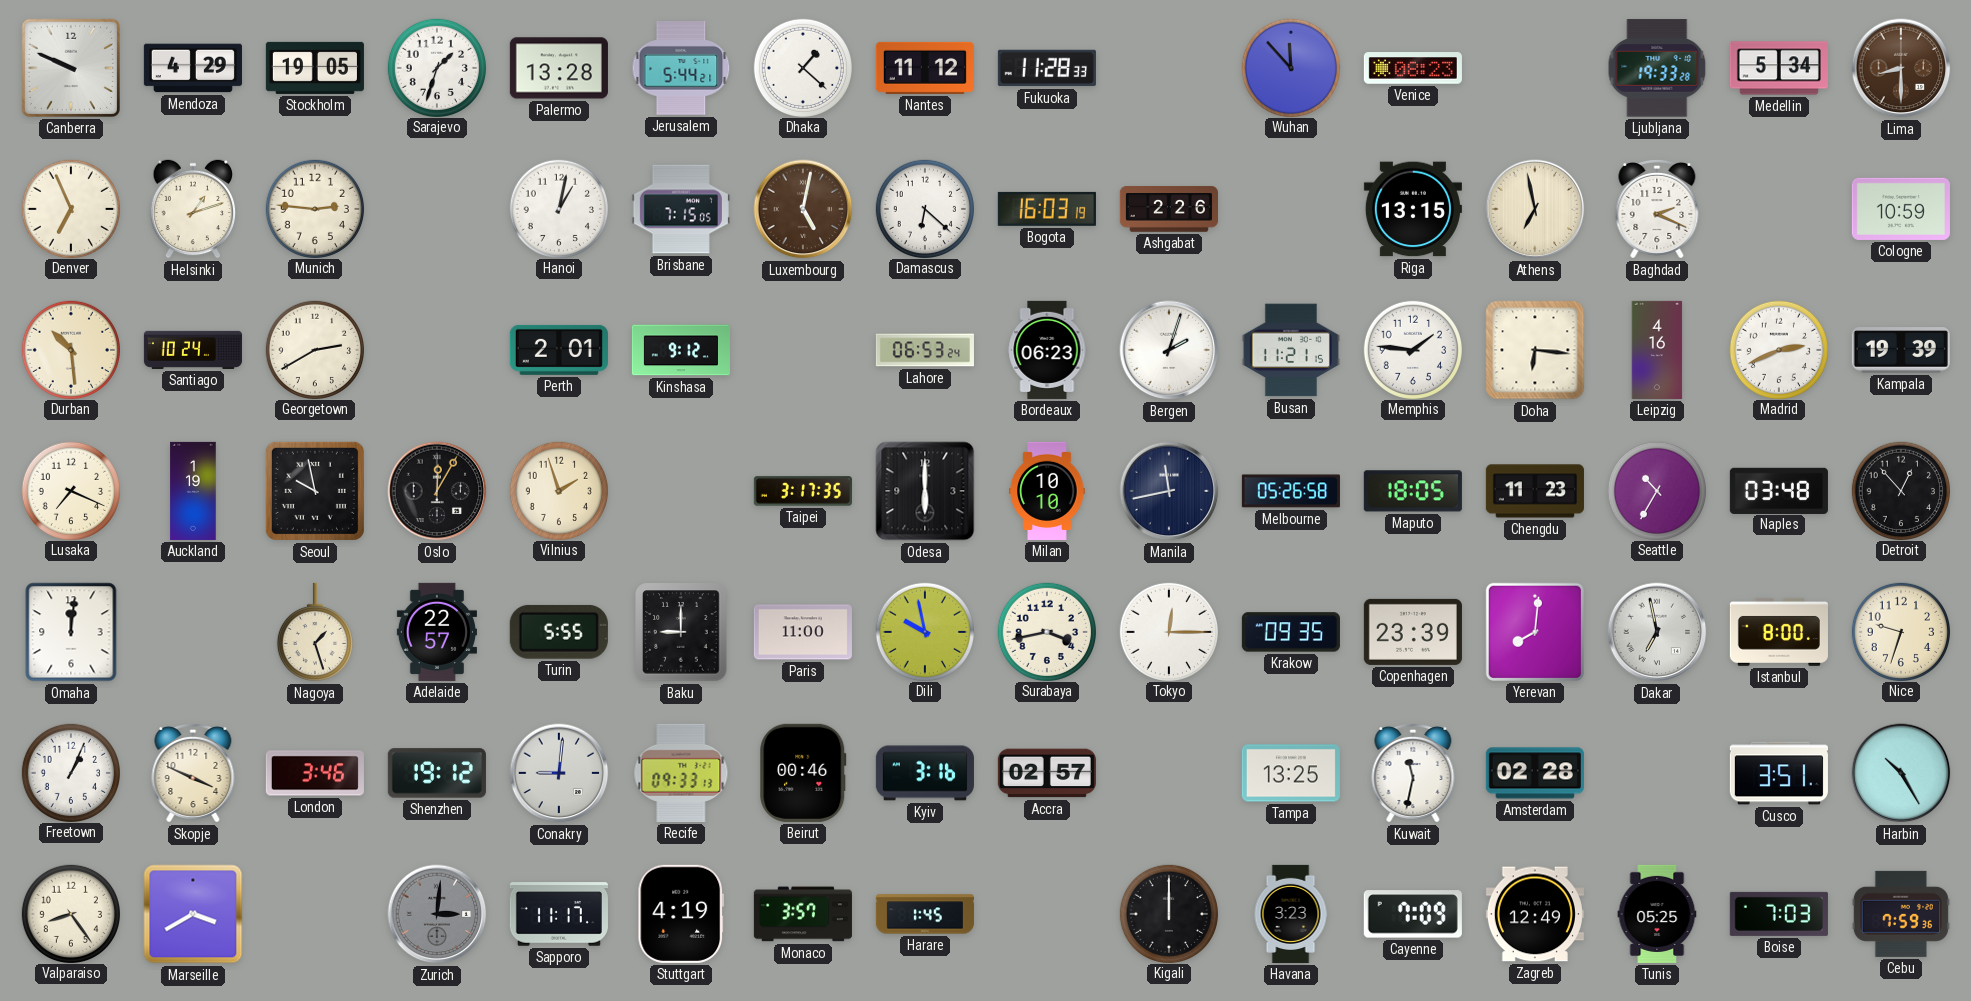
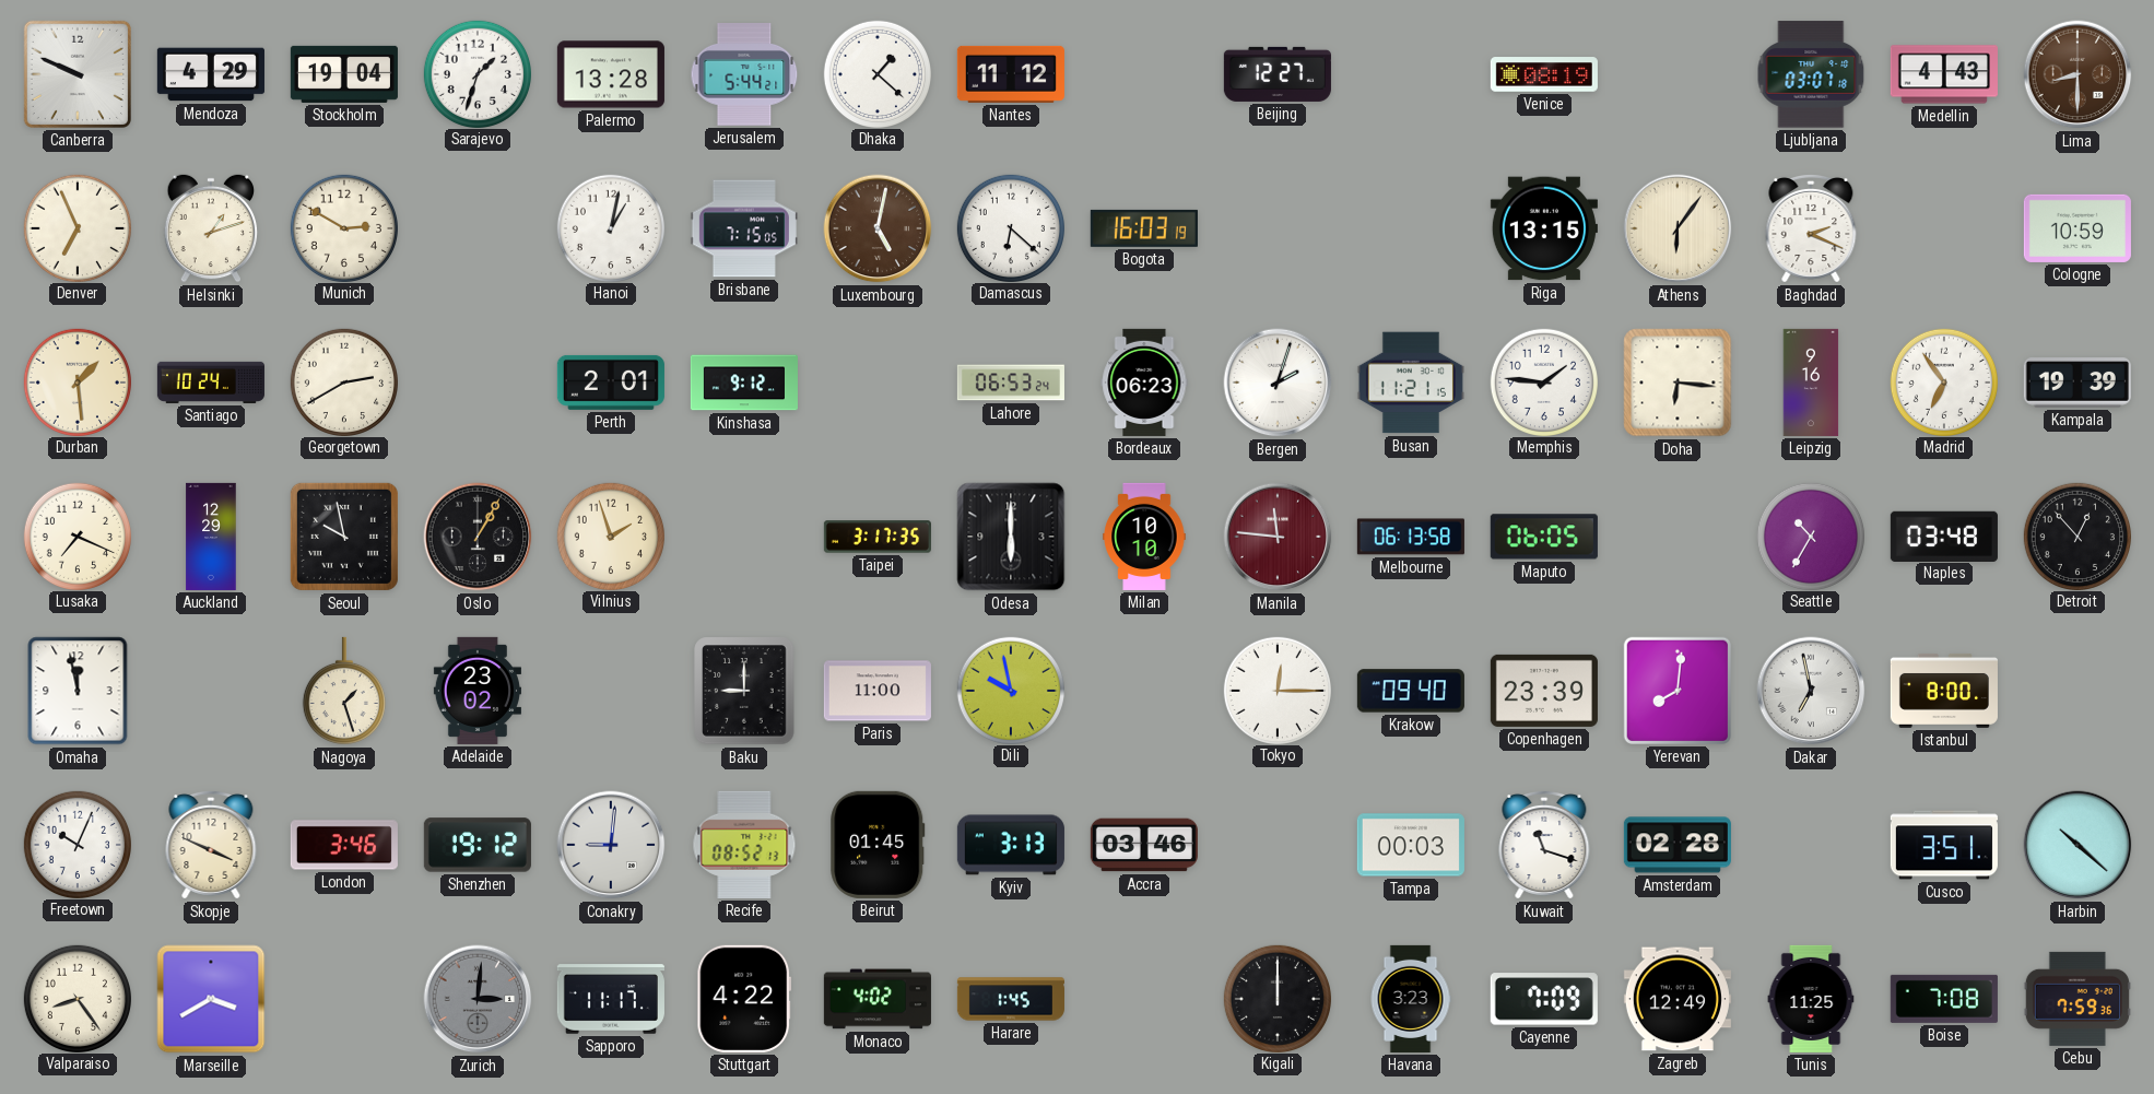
Stockholm: 19:05 -> 19:04 (344, 74)
Fukuoka: 11:28 -> none (1047, 68)
Beijing: none -> 12:27 (1278, 74)
Wuhan: 11:53 -> none (1290, 67)
Venice: 08:23 -> 08:19 (1544, 74)
Ljubljana: 19:33 -> 03:07 (1811, 74)
Medellin: 5:34 -> 4:43 (1944, 74)
Munich: 2:46 -> 2:50 (343, 227)
Ashgabat: 2:26 -> none (1169, 209)
Athens: 6:58 -> 6:06 (1678, 228)
Durban: 10:29 -> 1:29 (76, 381)
Leipzig: 4:16 -> 9:16 (1811, 383)
Madrid: 2:41 -> 6:54 (1943, 381)
Auckland: 1:19 -> 12:29 (211, 537)
Oslo: 12:05 -> 1:05 (478, 537)
Manila: 11:43 -> 11:46 (1278, 537)
Manila dial: navy -> burgundy (1278, 537)
Melbourne: 05:26 -> 06:13 (1411, 537)
Maputo: 18:05 -> 06:05 (1544, 537)
Chengdu: 11:23 -> none (1535, 491)
Omaha: 12:01 -> 11:58 (78, 691)
Adelaide: 22:57 -> 23:02 (478, 691)
Turin: 5:55 -> none (559, 632)
Surabaya: 3:43 -> none (1046, 631)
Krakow: 09:35 -> 09:40 (1411, 691)
Nice: 9:33 -> none (1900, 631)
Freetown: 1:04 -> 10:04 (76, 844)
Recife: 09:33 -> 08:52 (744, 845)
Beirut: 00:46 -> 01:45 (878, 845)
Kyiv: 3:16 -> 3:13 (1011, 845)
Accra: 02:57 -> 03:46 (1144, 845)
Tampa: 13:25 -> 00:03 (1411, 845)
Kuwait: 11:32 -> 11:18 (1544, 845)
Harbin: 10:25 -> 10:22 (2078, 845)
Stuttgart: 4:19 -> 4:22 (744, 999)
Monaco: 3:57 -> 4:02 (878, 999)
Tunis: 05:25 -> 11:25 (1811, 999)
Boise: 7:03 -> 7:08 (1944, 999)
